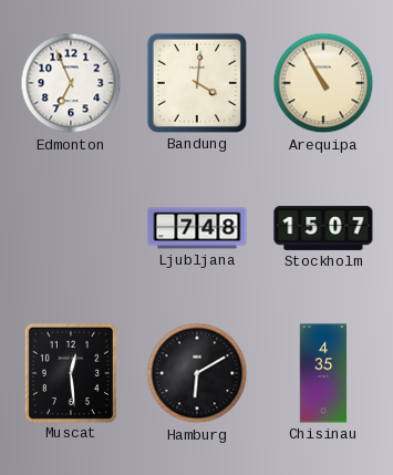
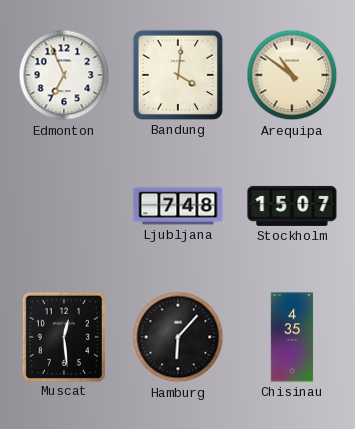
Arequipa: 10:55 -> 10:51 (292, 75)
Hamburg: 6:10 -> 6:07 (178, 337)
